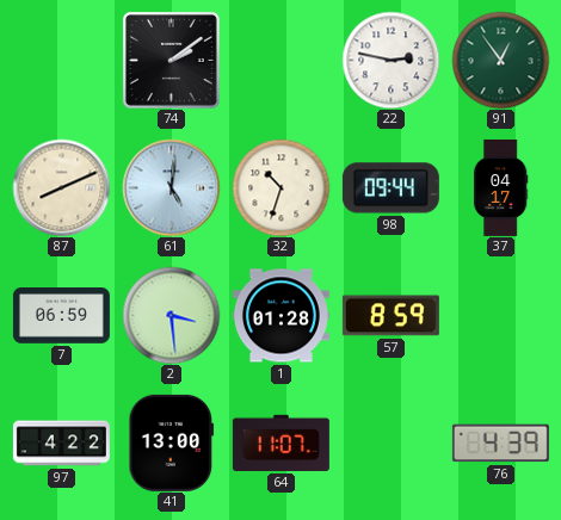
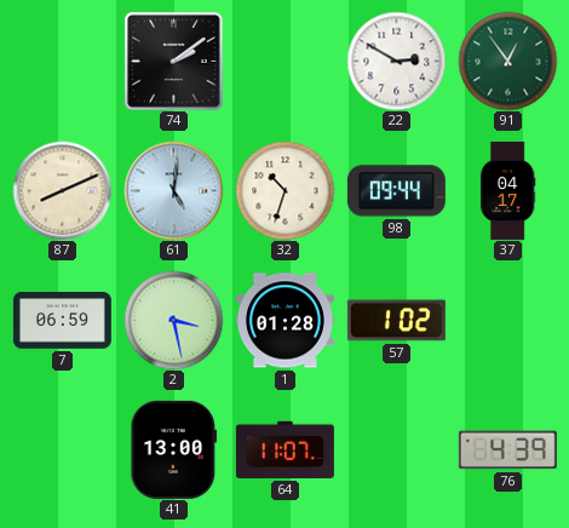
22: 2:47 -> 2:50 (396, 61)
2: 3:29 -> 3:28 (173, 320)
57: 8:59 -> 1:02 (396, 321)
97: 4:22 -> none (61, 444)
